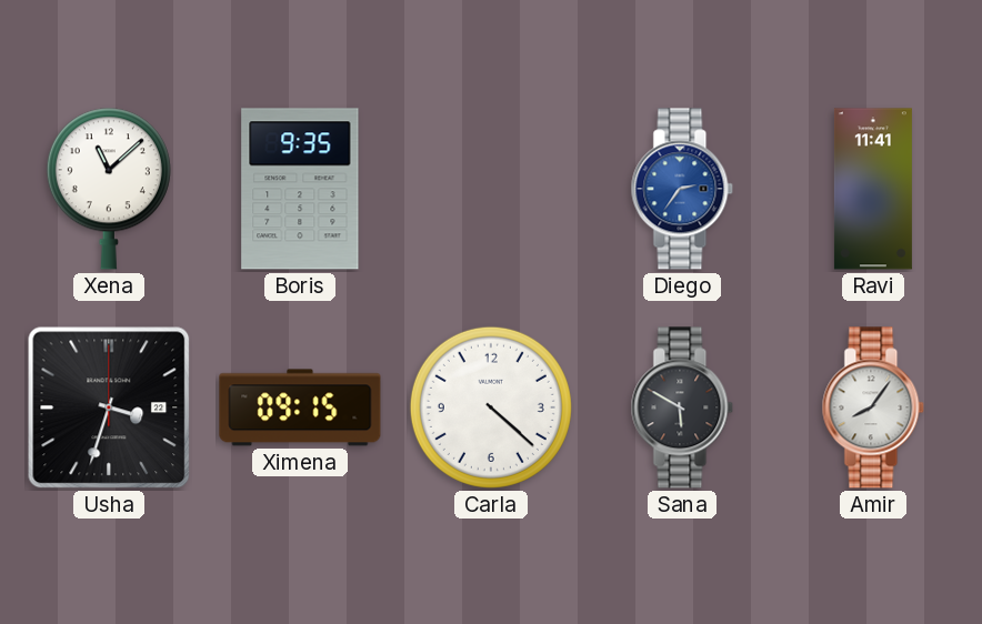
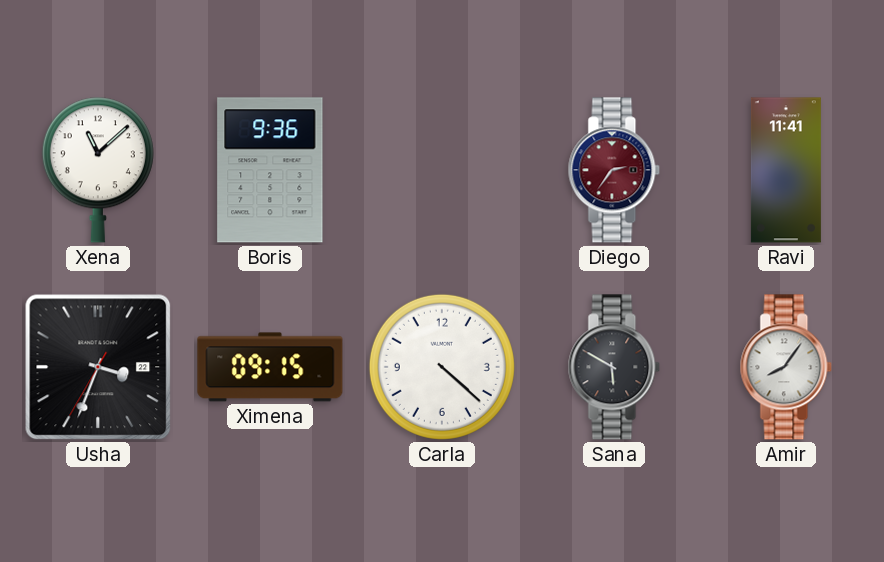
Boris: 9:35 -> 9:36 (270, 170)
Diego dial: blue -> burgundy (614, 170)
Usha: 3:33:00 -> 3:33:35 (98, 367)
